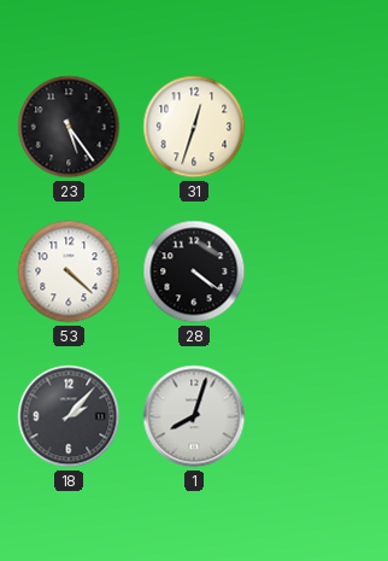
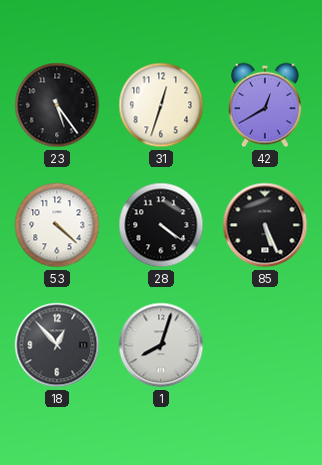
42: none -> 12:40 (266, 105)
85: none -> 5:26 (265, 225)
18: 2:07 -> 12:53 (57, 345)
